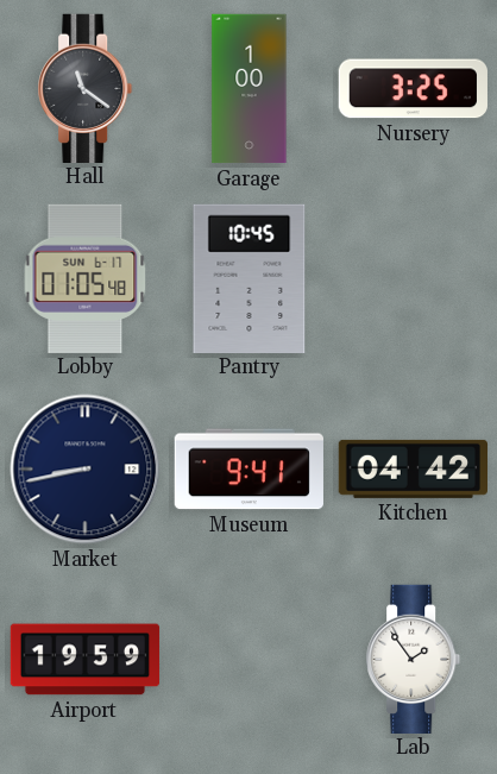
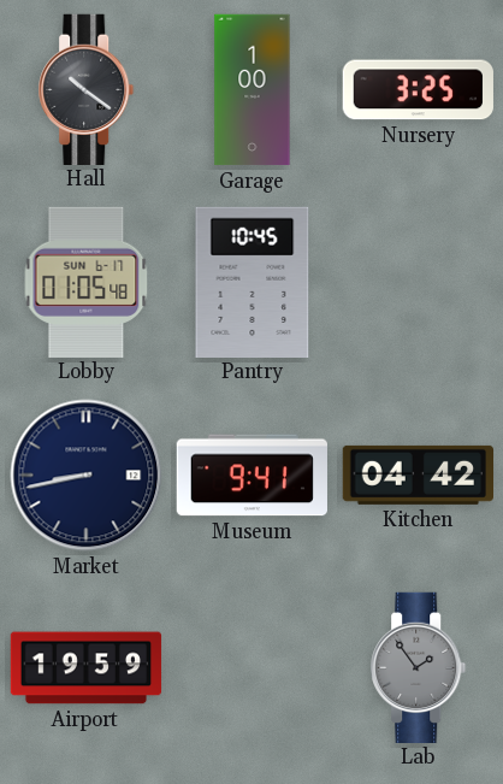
Hall: 11:21 -> 10:21 (87, 89)
Lab dial: white -> grey (419, 667)
